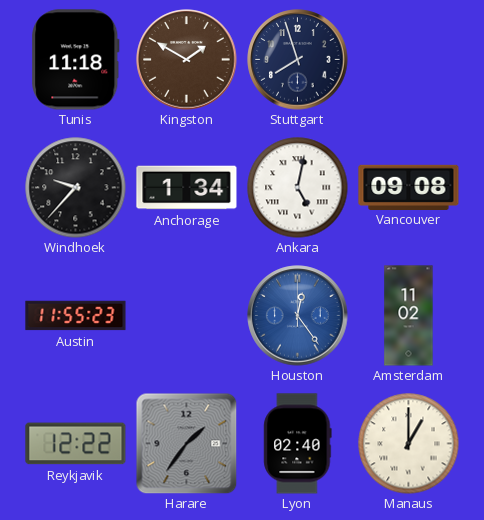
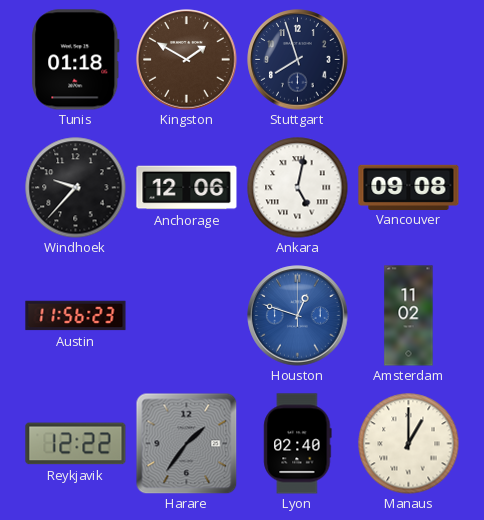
Tunis: 11:18 -> 01:18 (76, 60)
Anchorage: 1:34 -> 12:06 (187, 188)
Austin: 11:55 -> 11:56 (76, 316)
Houston: 12:24 -> 12:48 (298, 316)
